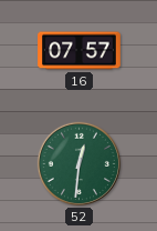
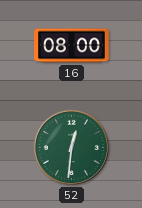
16: 07:57 -> 08:00 (72, 46)
